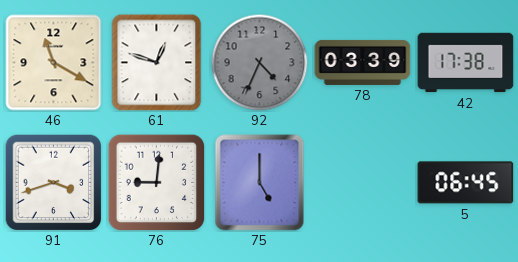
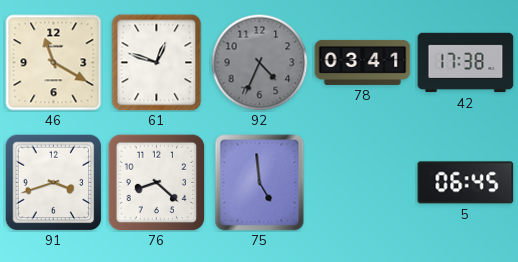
78: 03:39 -> 03:41 (363, 62)
76: 9:01 -> 8:22 (156, 182)
75: 5:00 -> 4:59 (260, 183)
